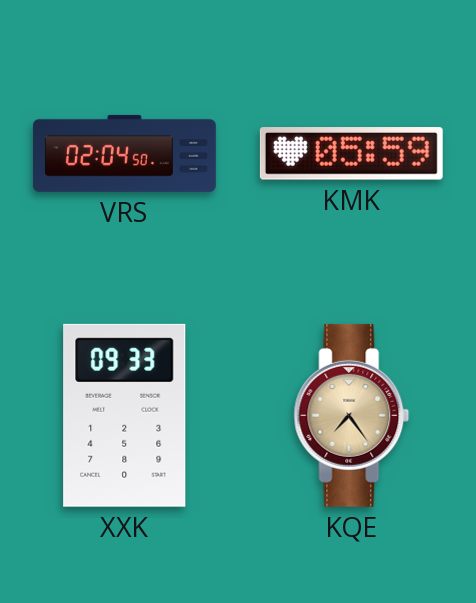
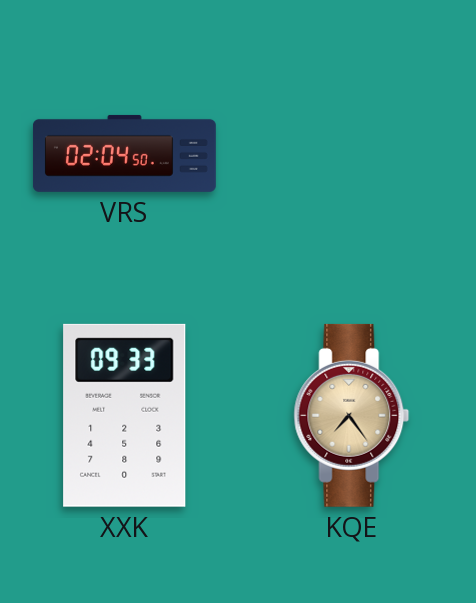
KMK: 05:59 -> none (351, 154)
